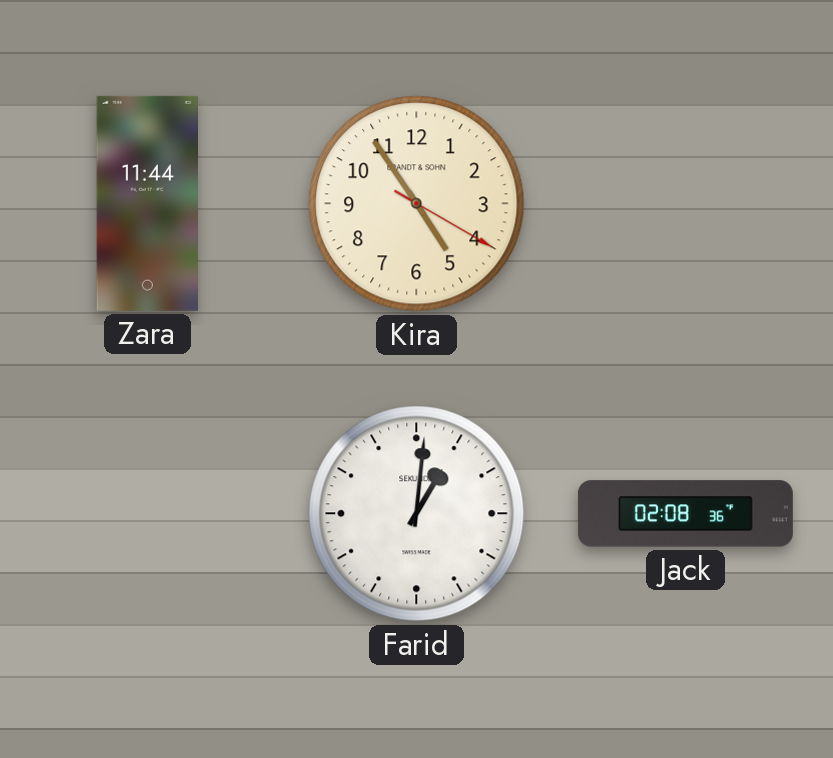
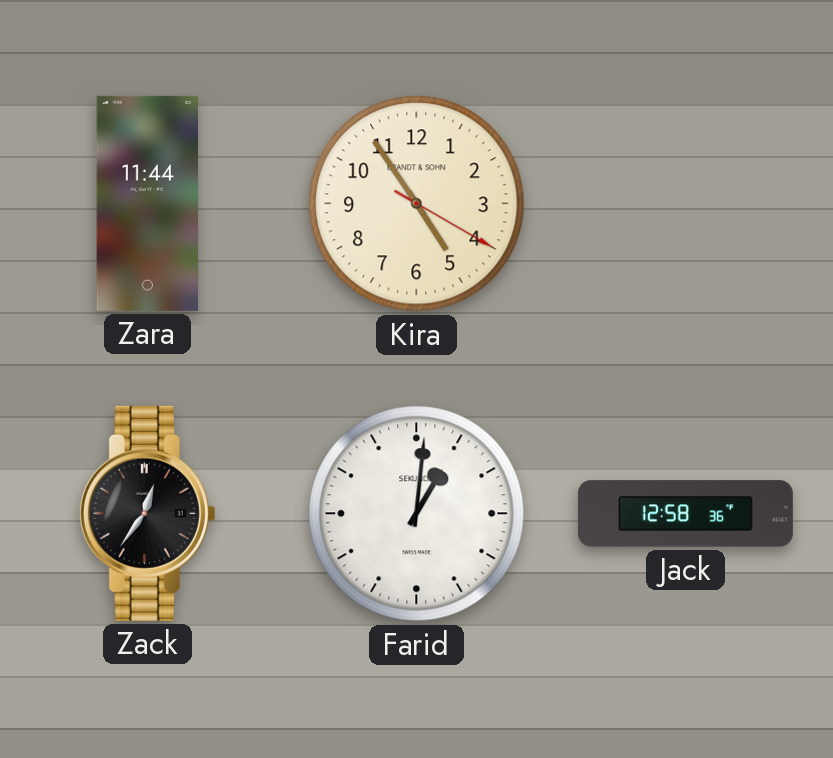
Zack: none -> 12:36 (147, 513)
Jack: 02:08 -> 12:58 (685, 514)
